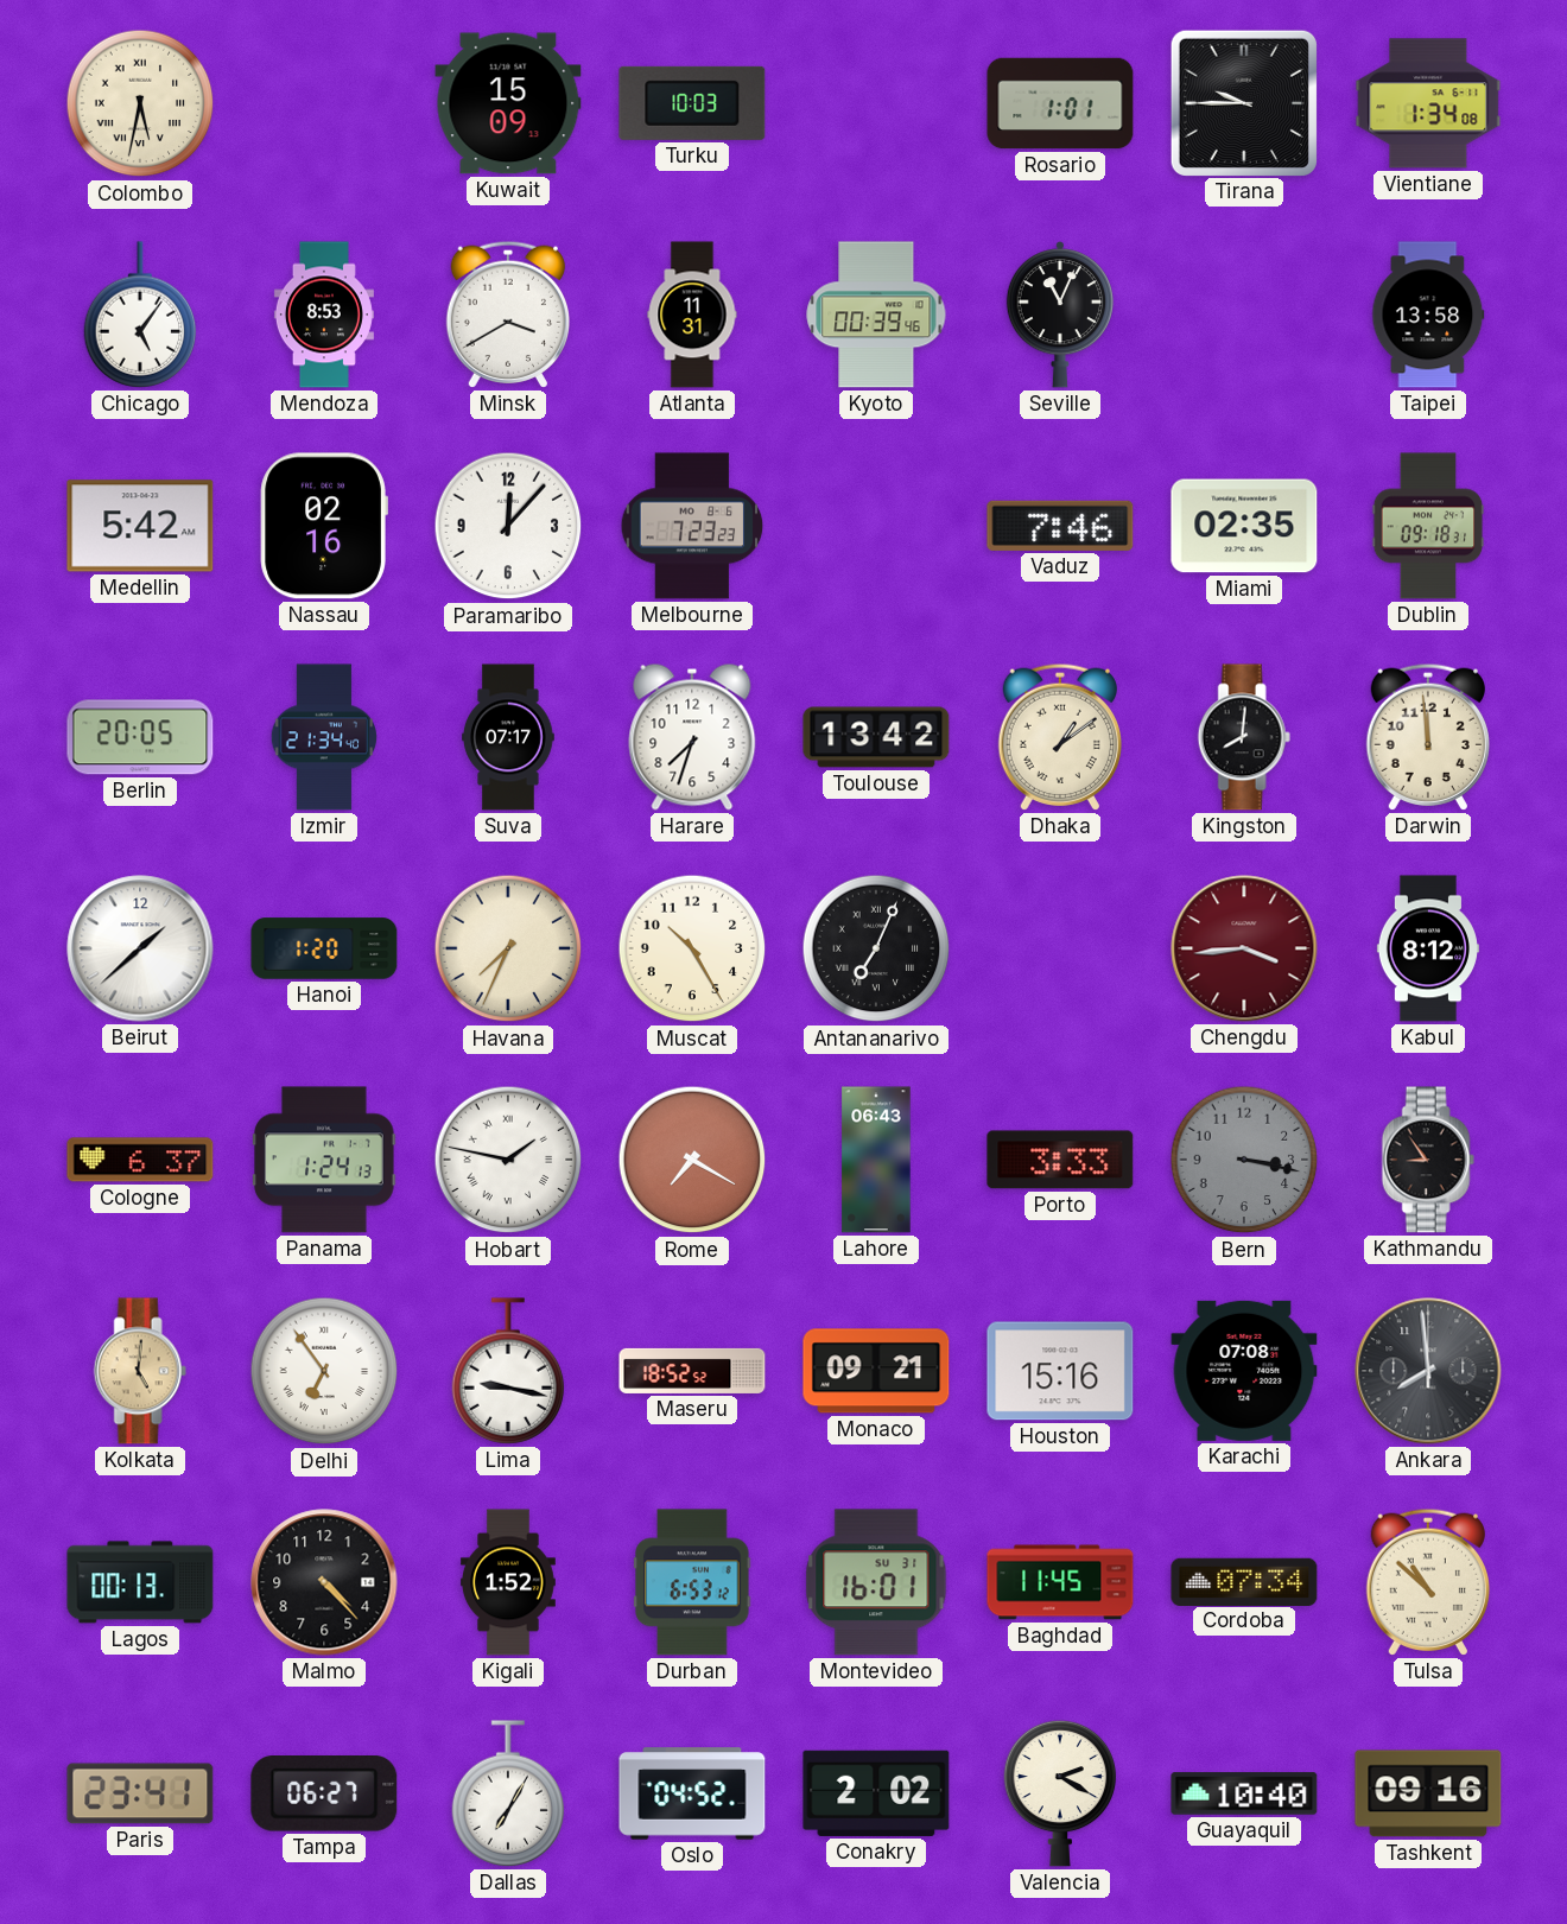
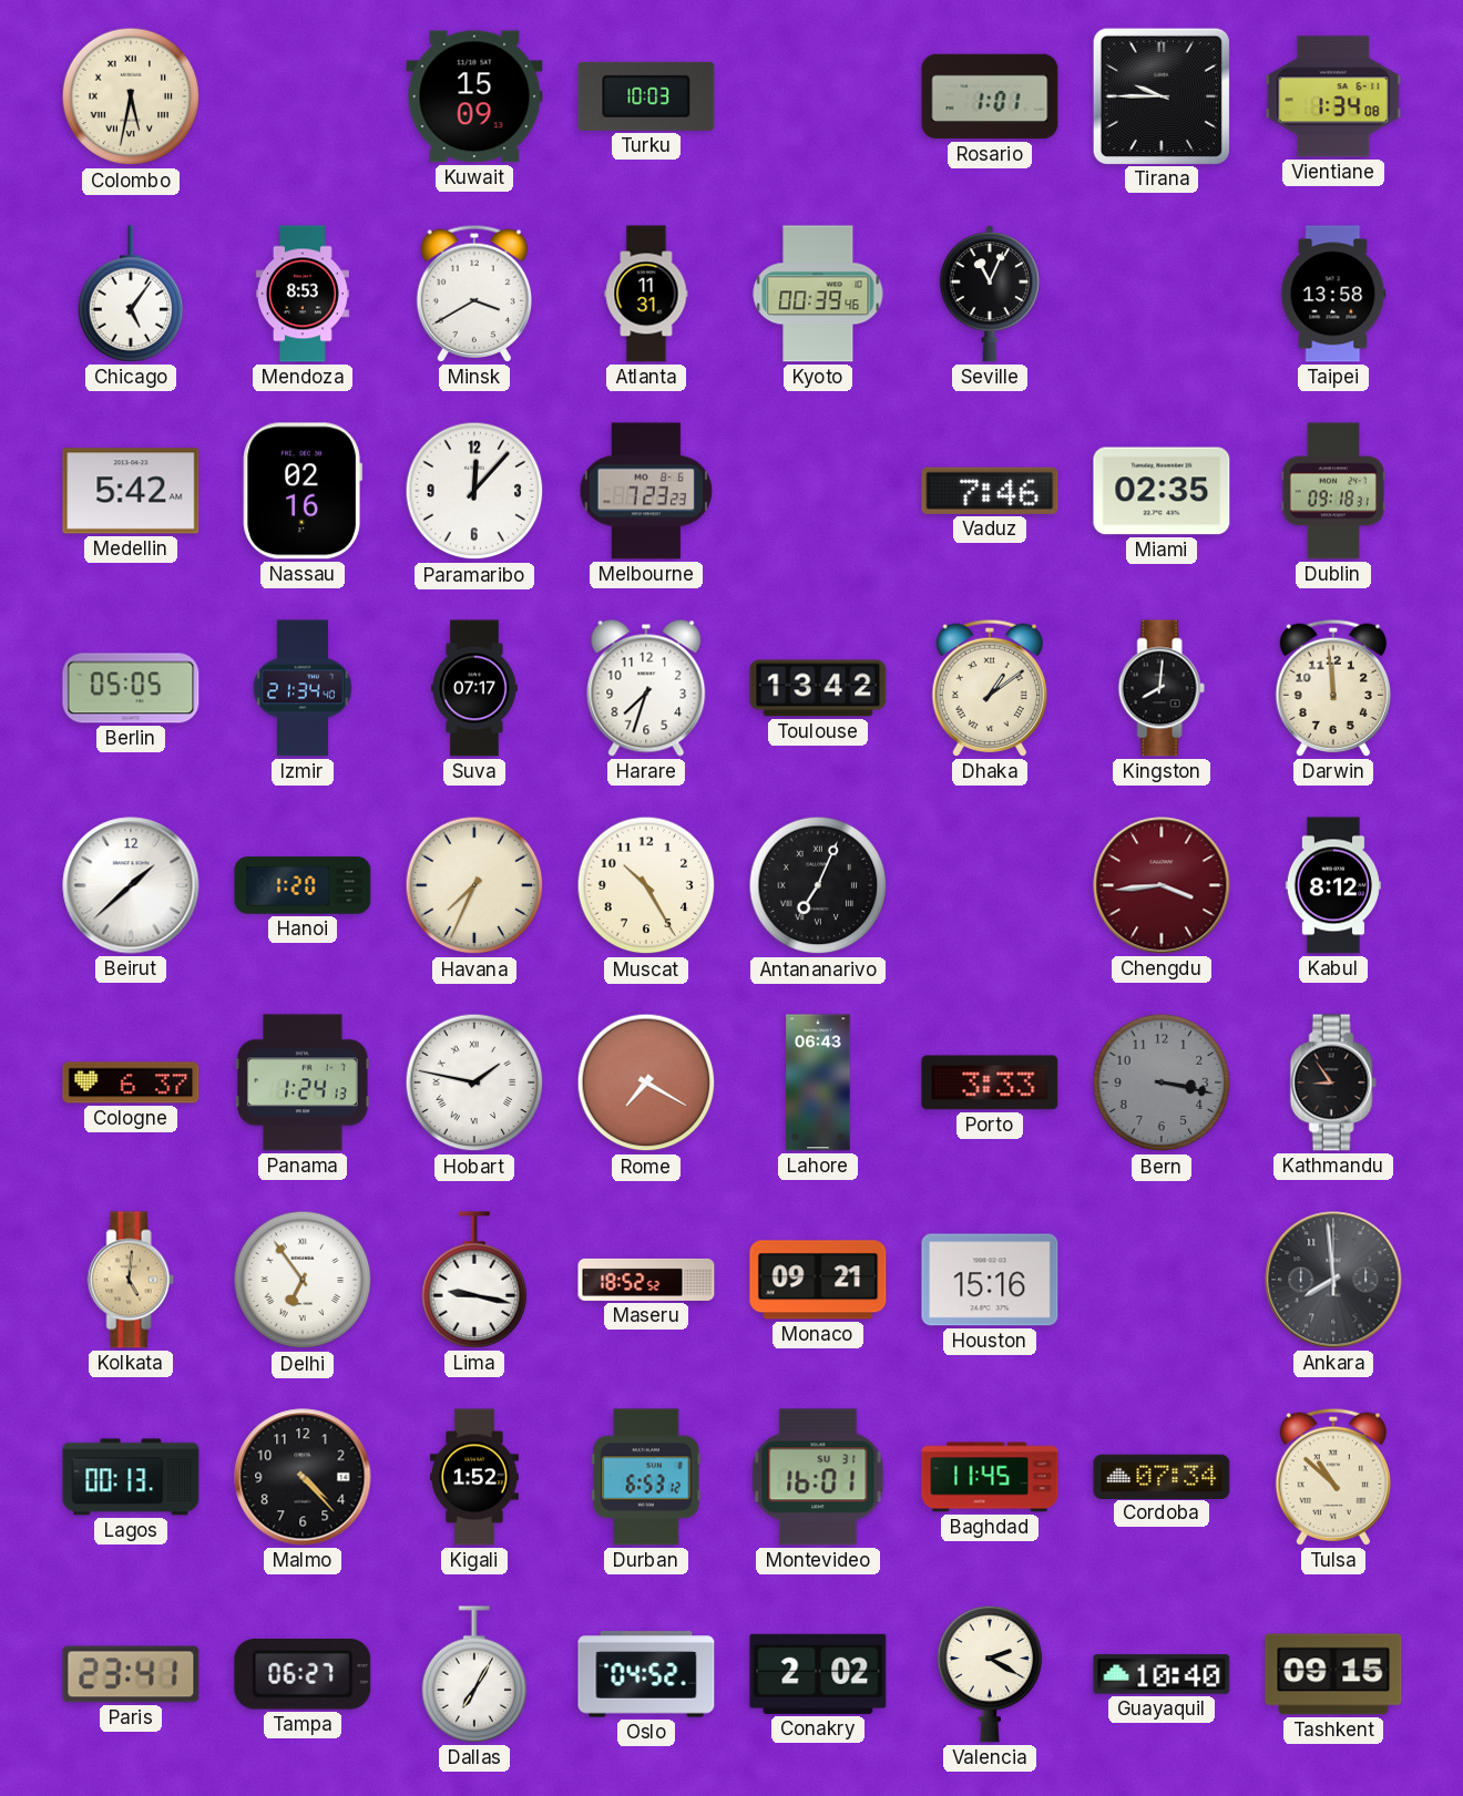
Berlin: 20:05 -> 05:05 (131, 688)
Karachi: 07:08 -> none (1244, 1371)
Tashkent: 09:16 -> 09:15 (1333, 1674)
